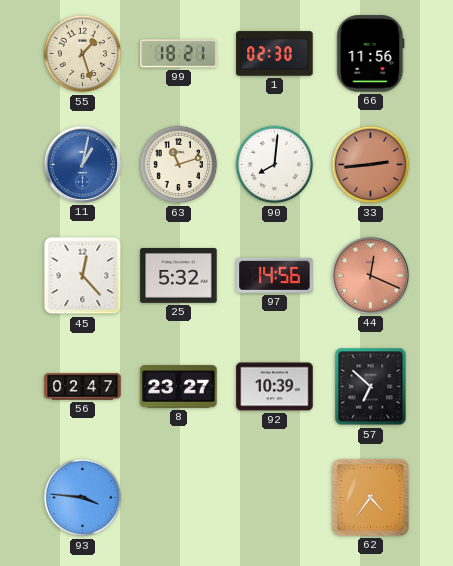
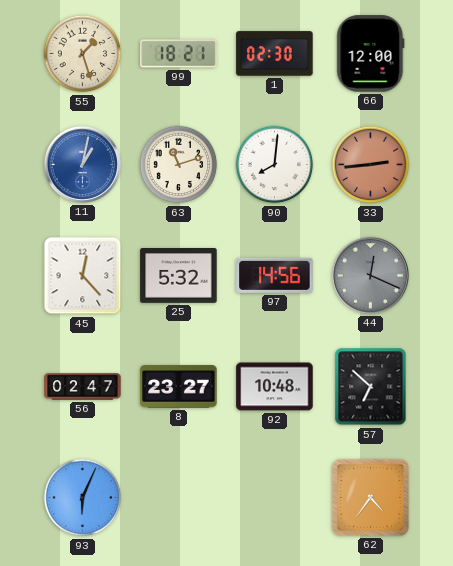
66: 11:56 -> 12:00 (371, 54)
44 dial: salmon -> grey (370, 275)
92: 10:39 -> 10:48 (275, 387)
93: 3:46 -> 6:04 (83, 498)
